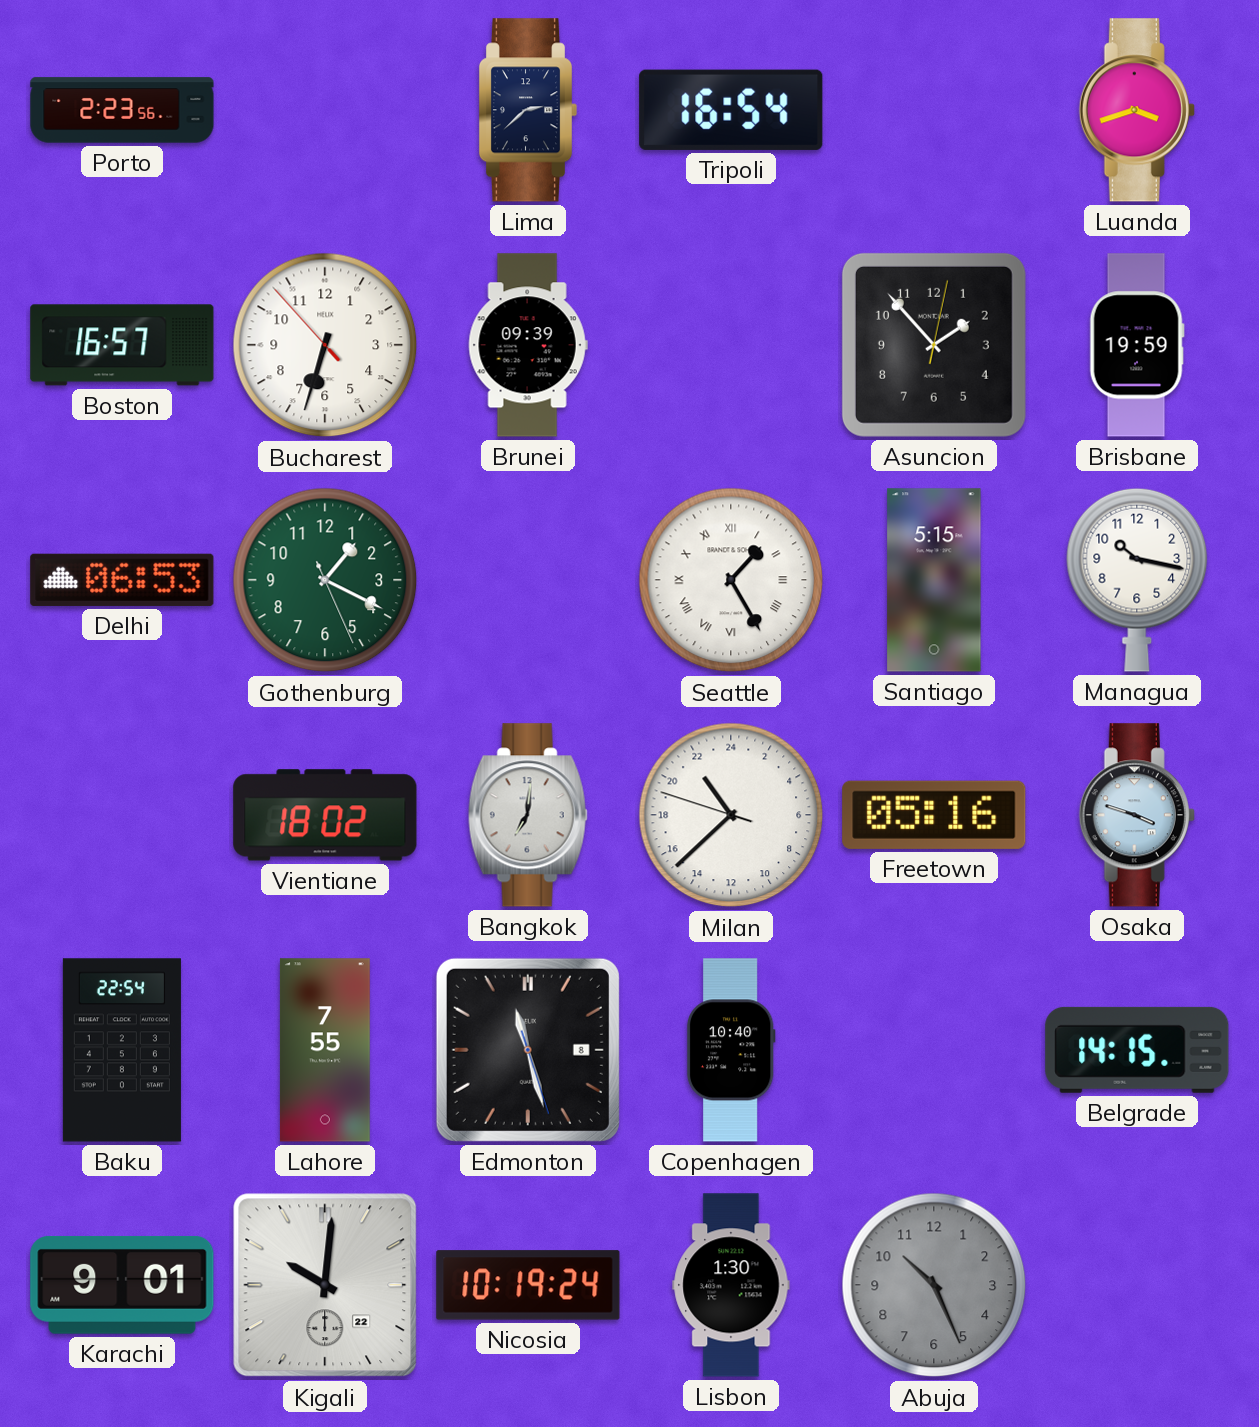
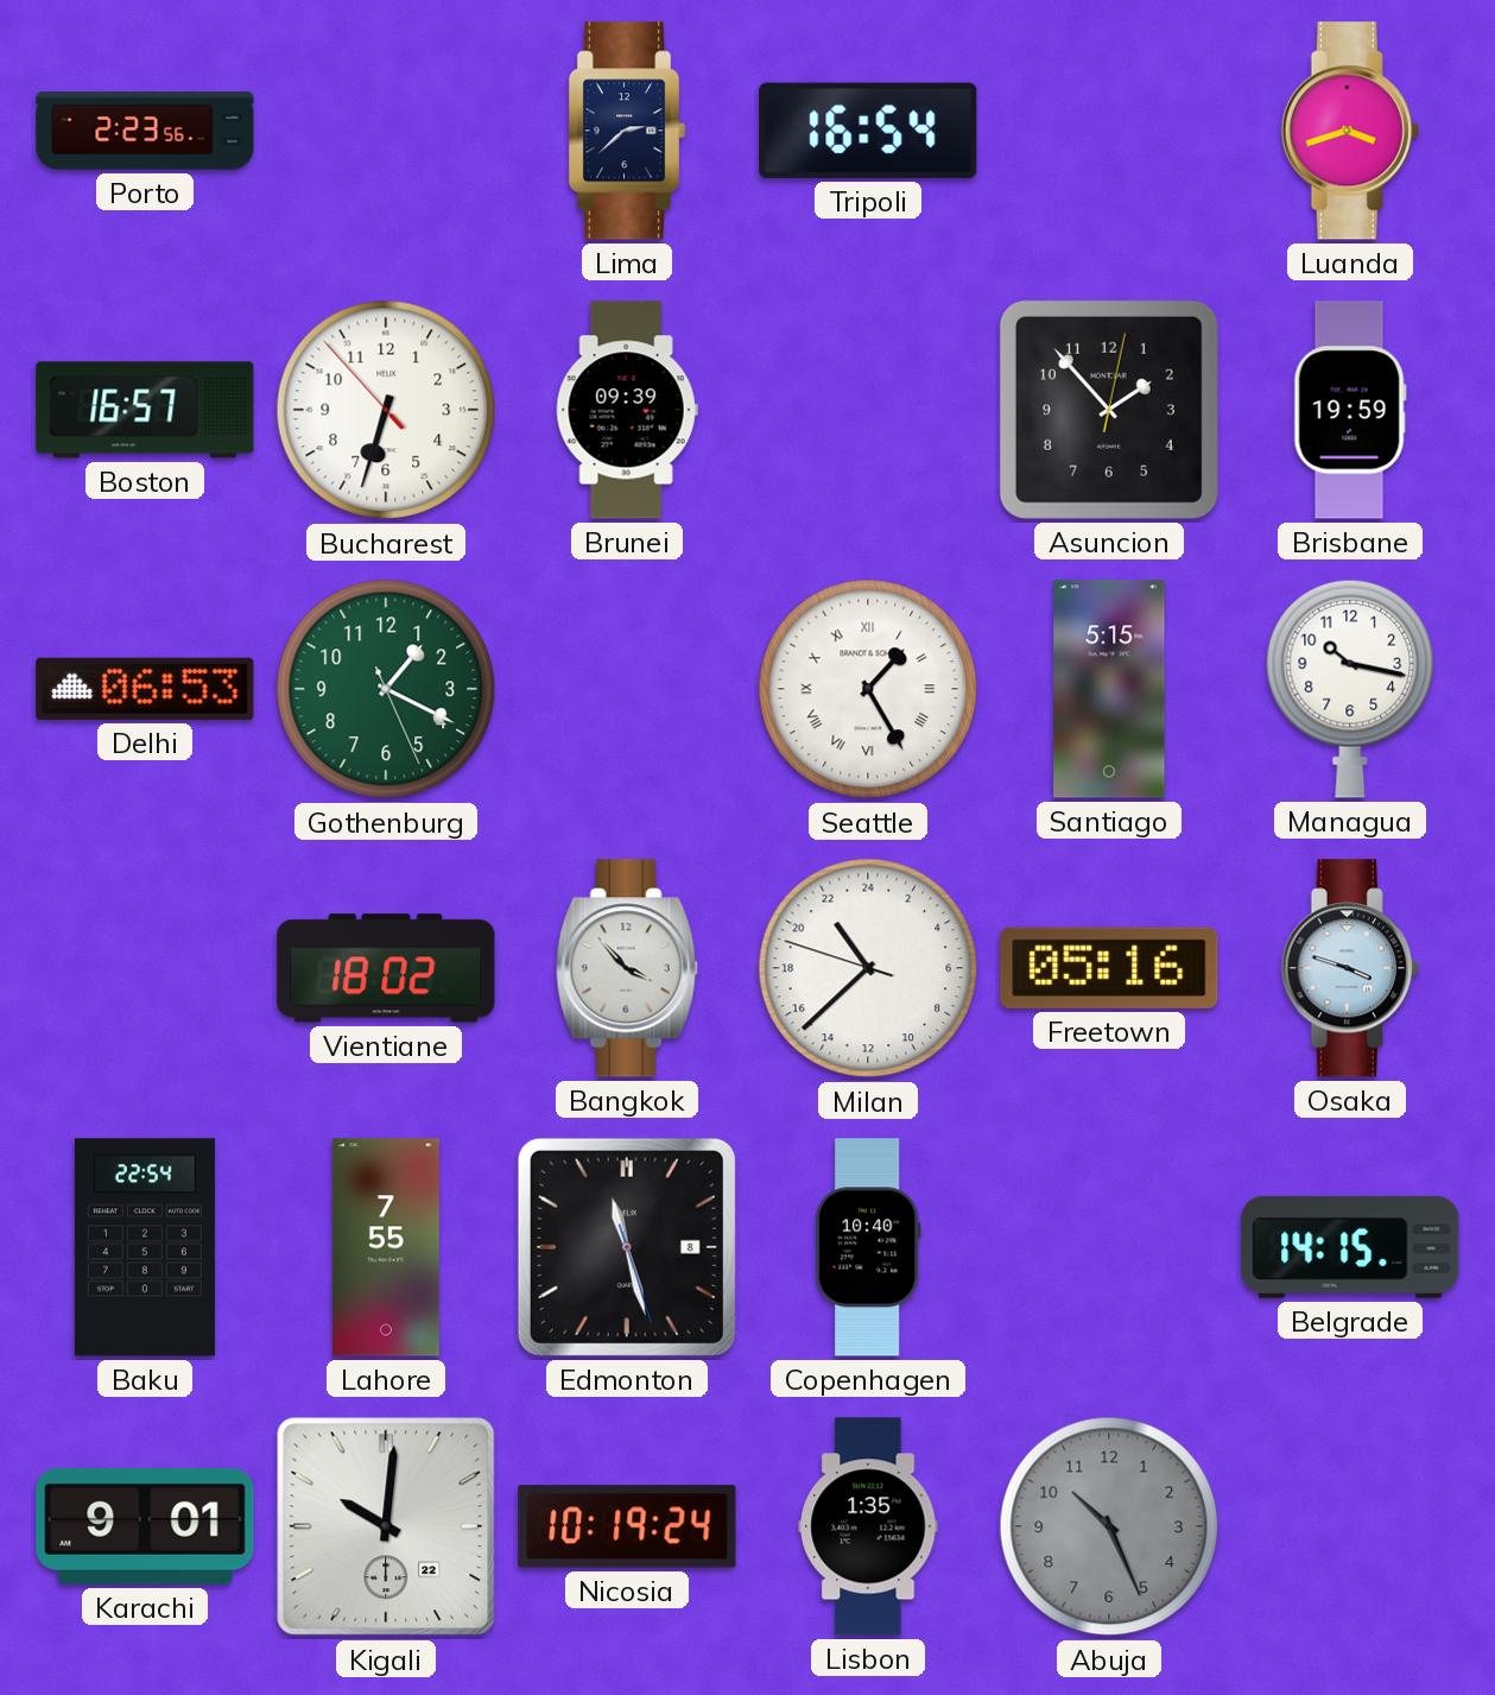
Bangkok: 7:01 -> 3:53 (627, 968)
Lisbon: 1:30 -> 1:35 (868, 1526)
